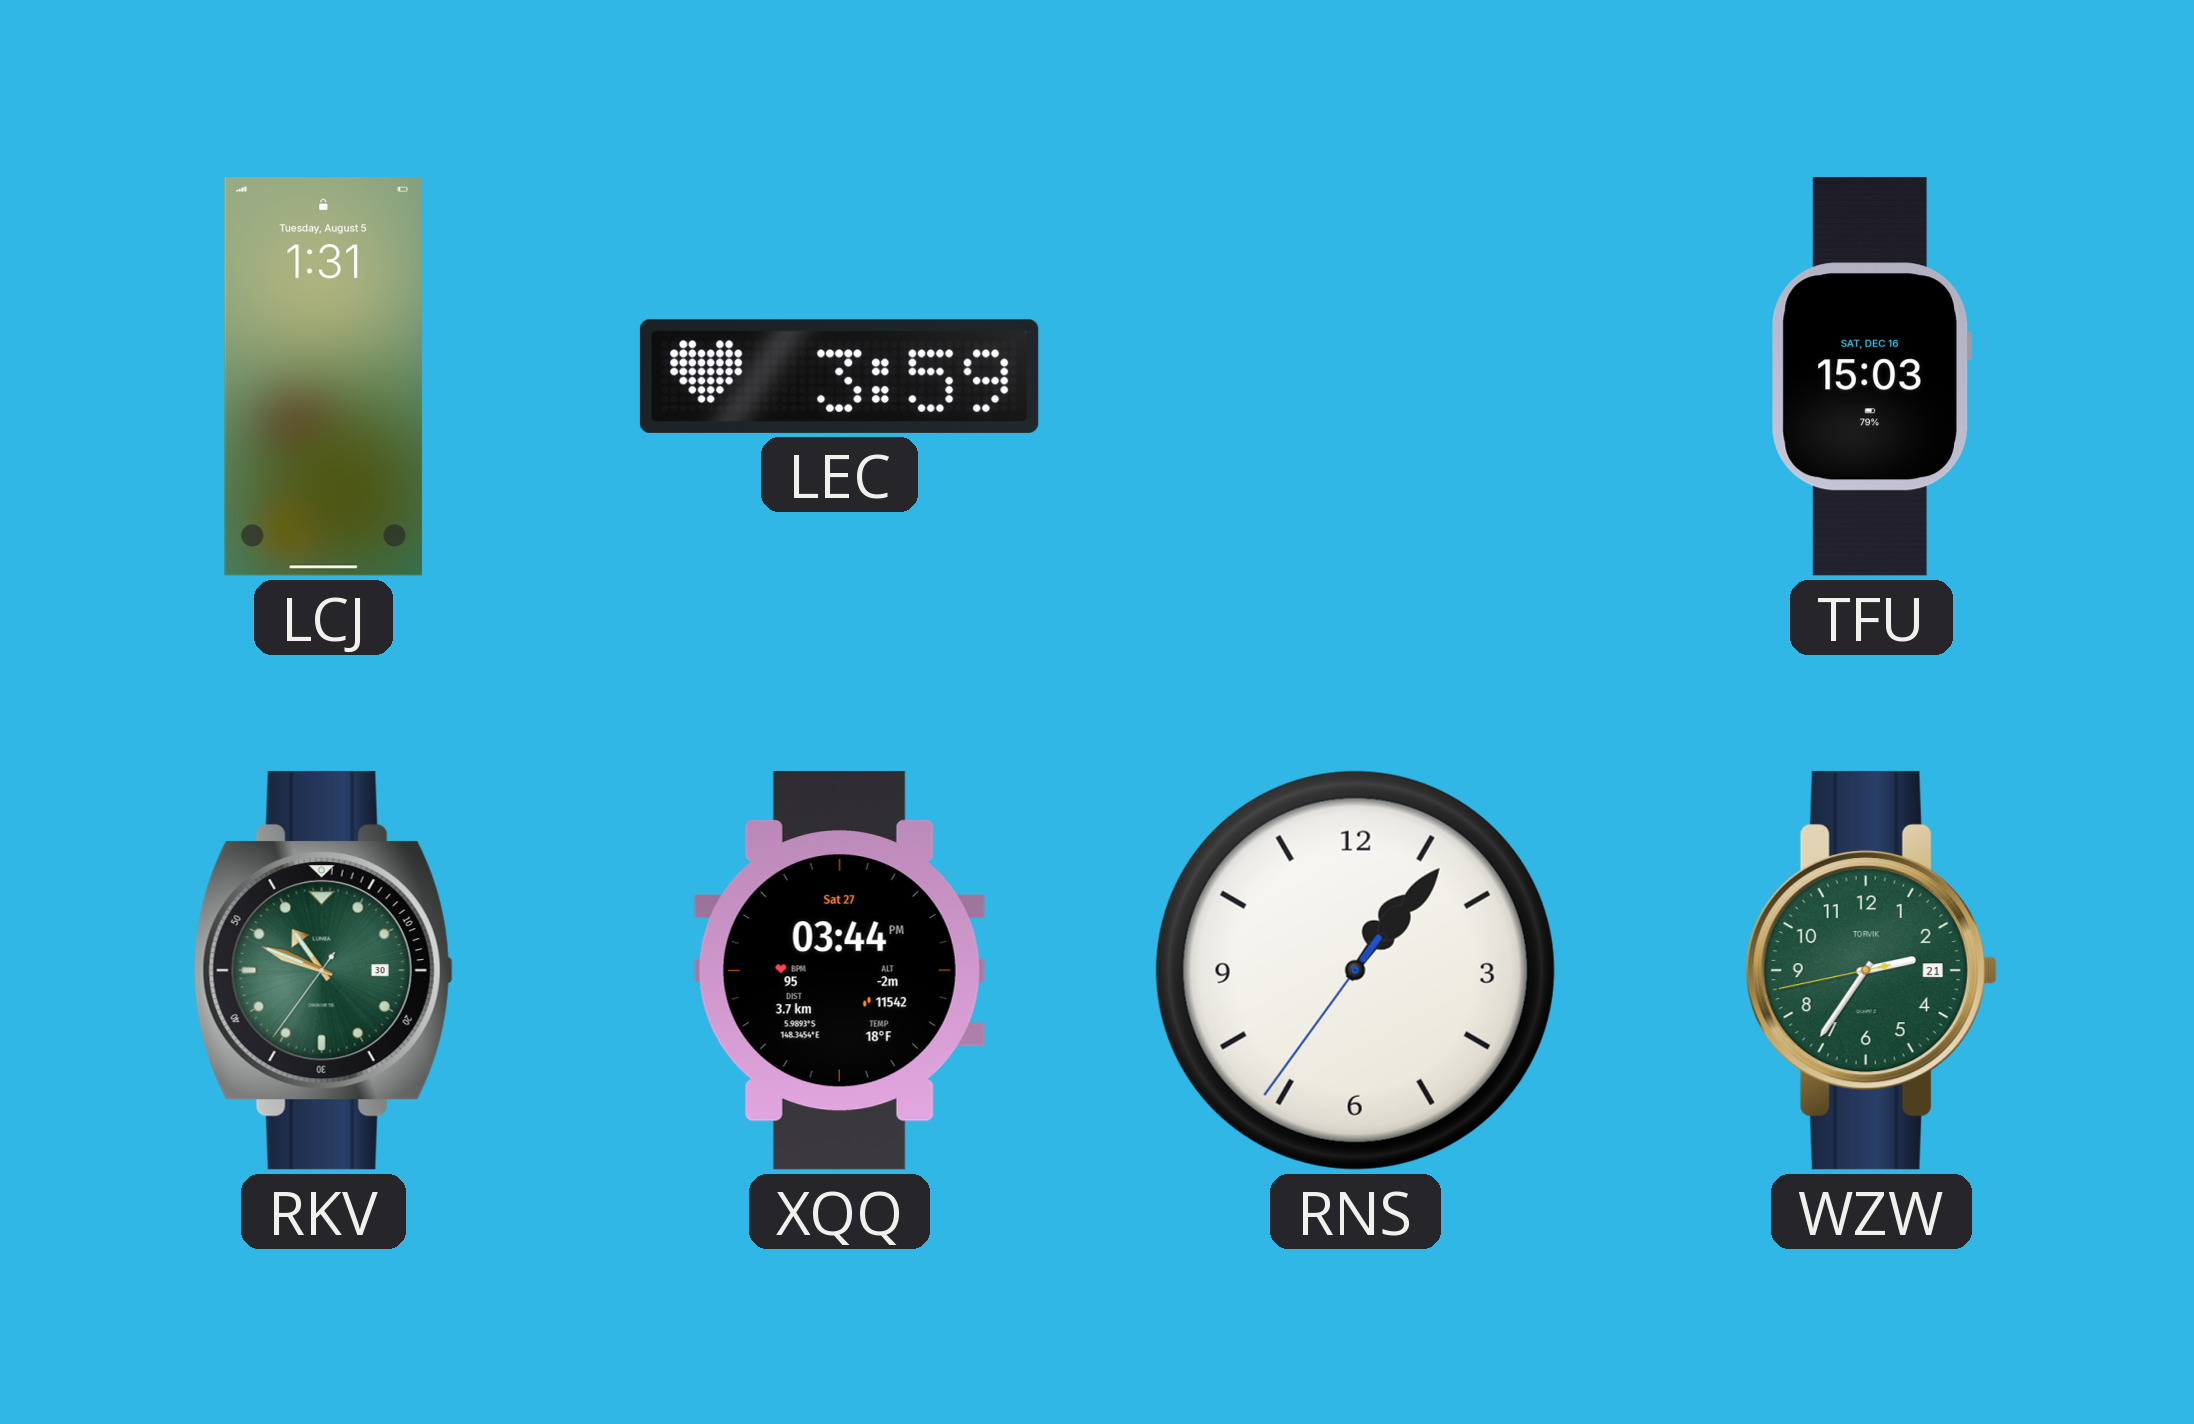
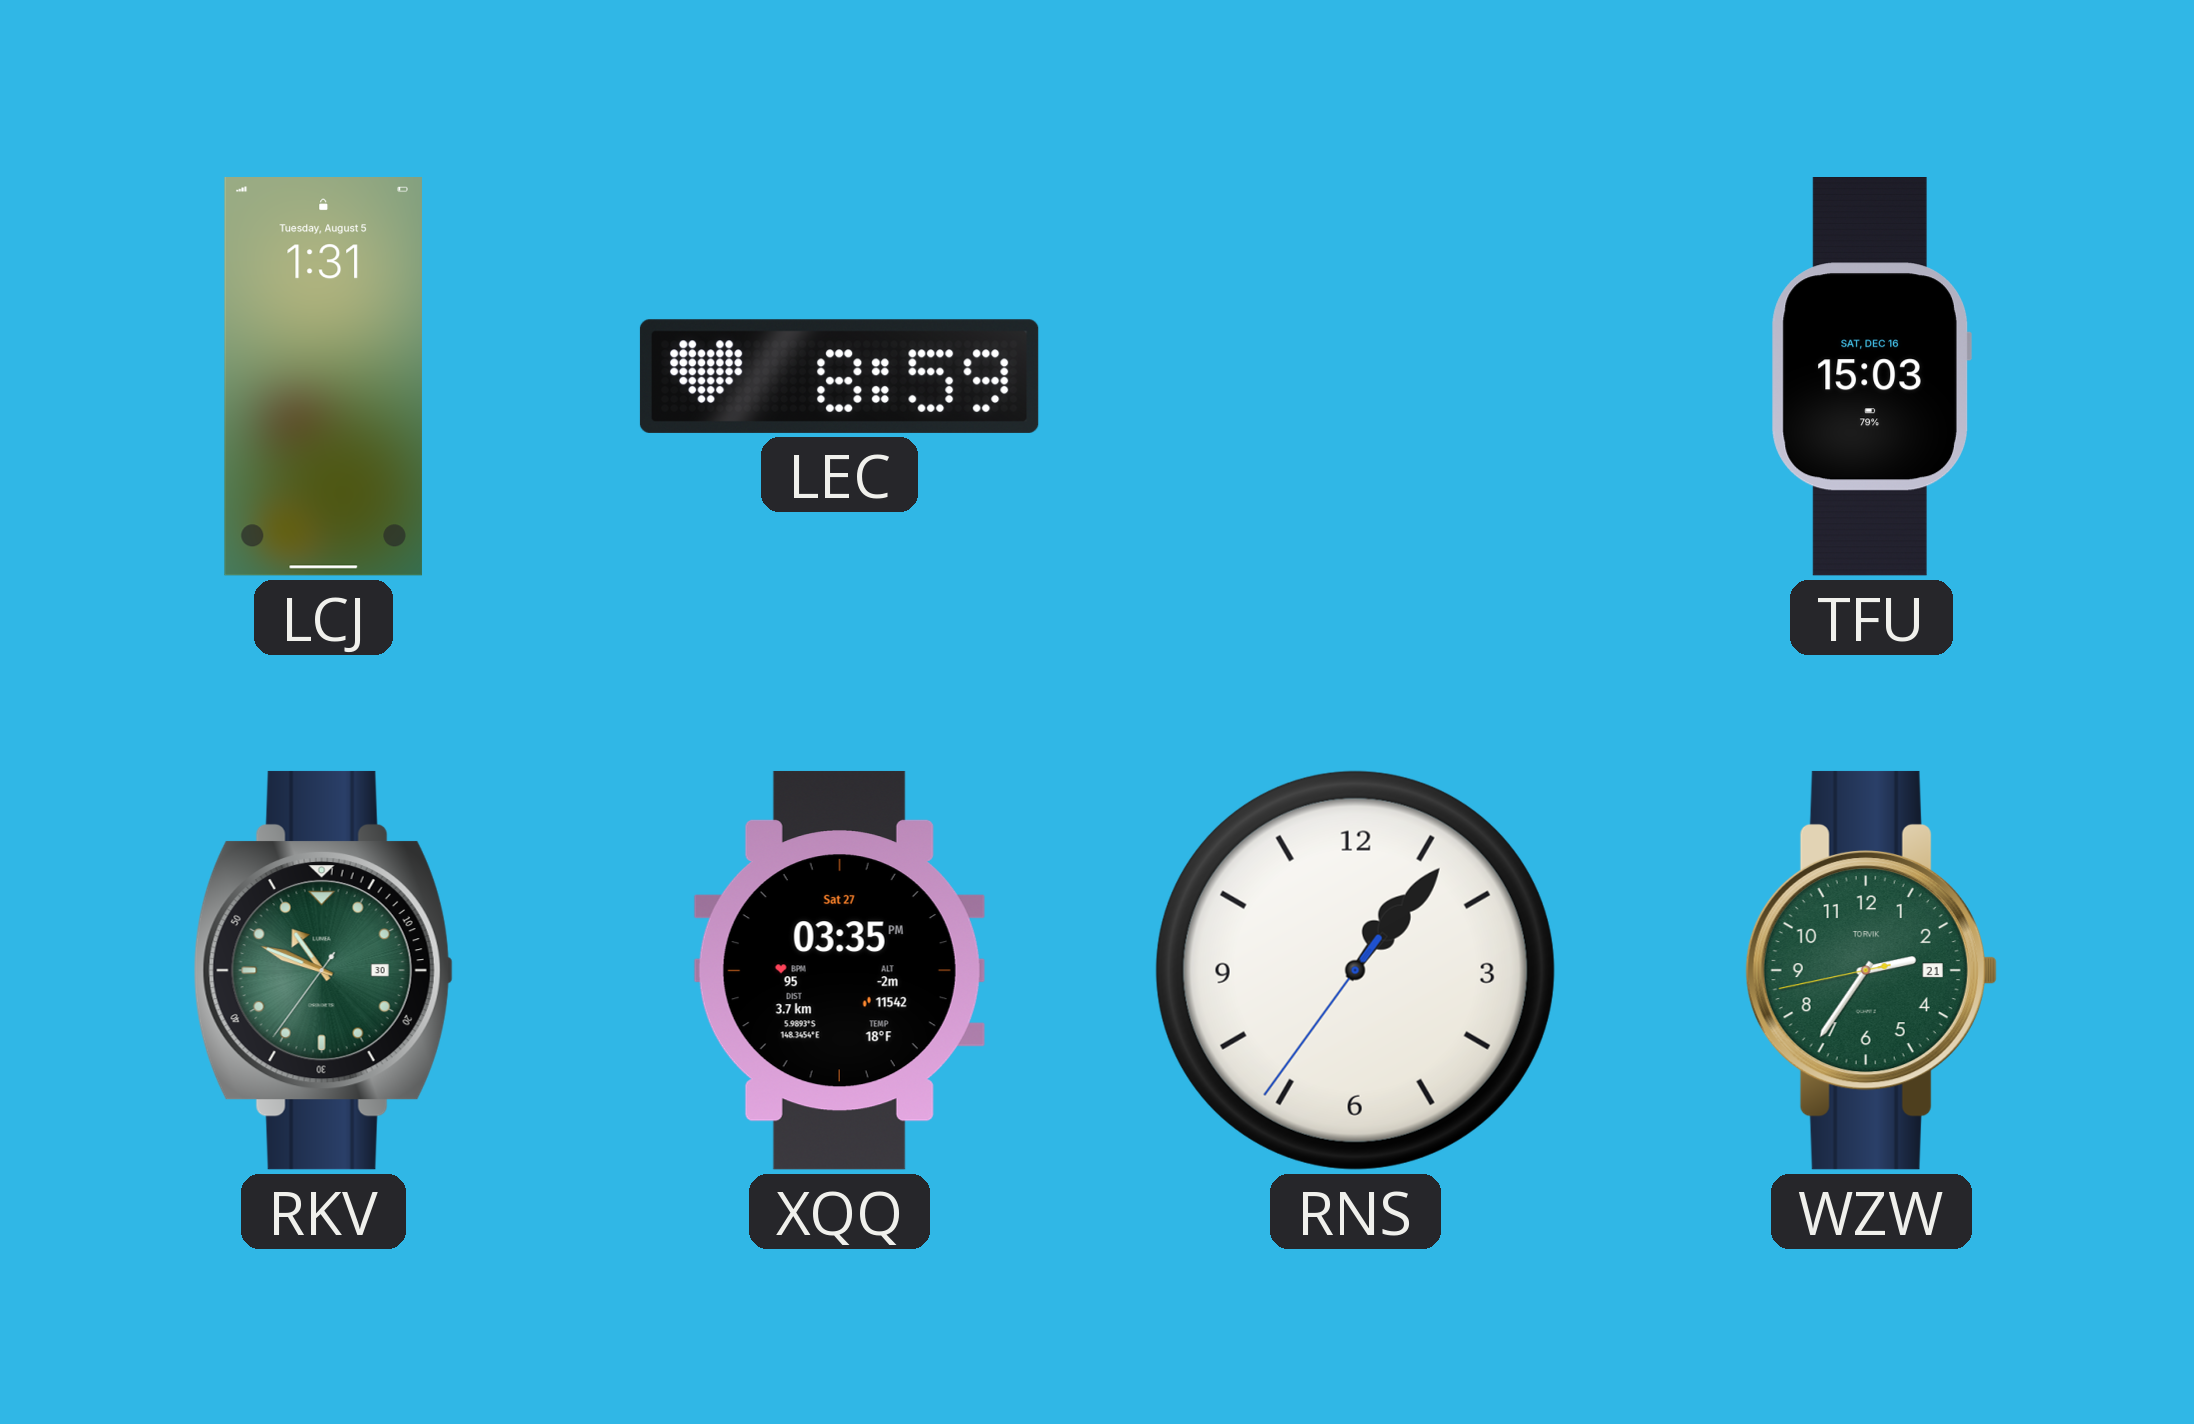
LEC: 3:59 -> 8:59 (839, 376)
XQQ: 03:44 -> 03:35 (839, 970)
